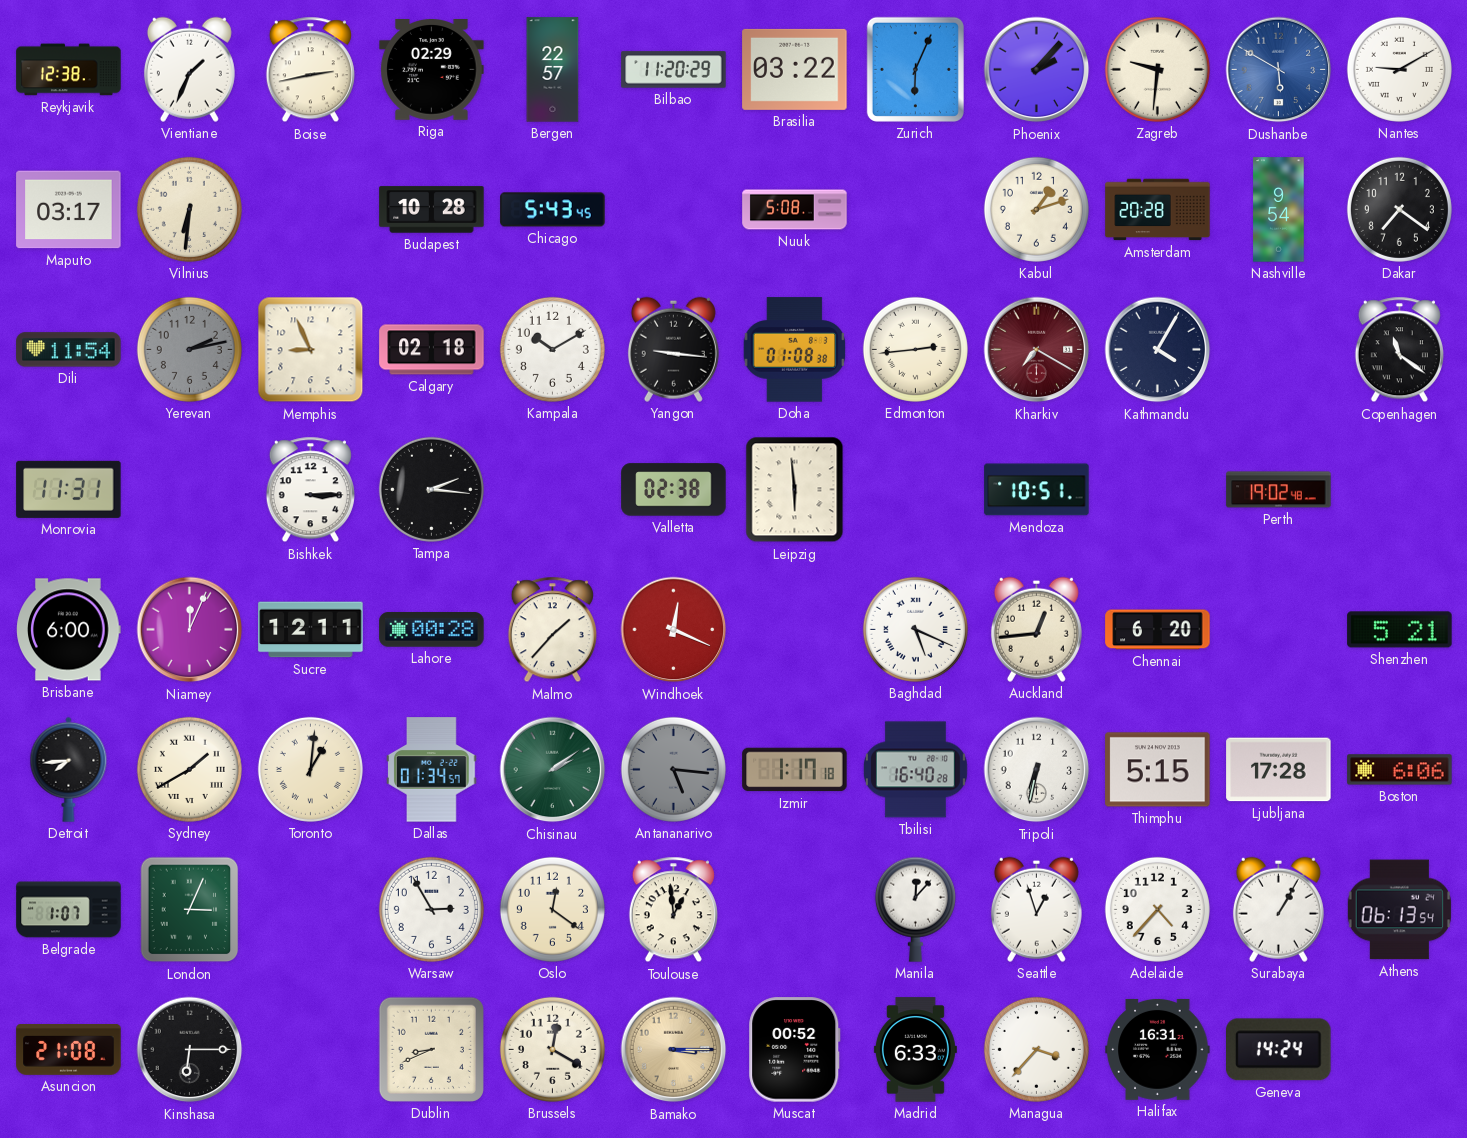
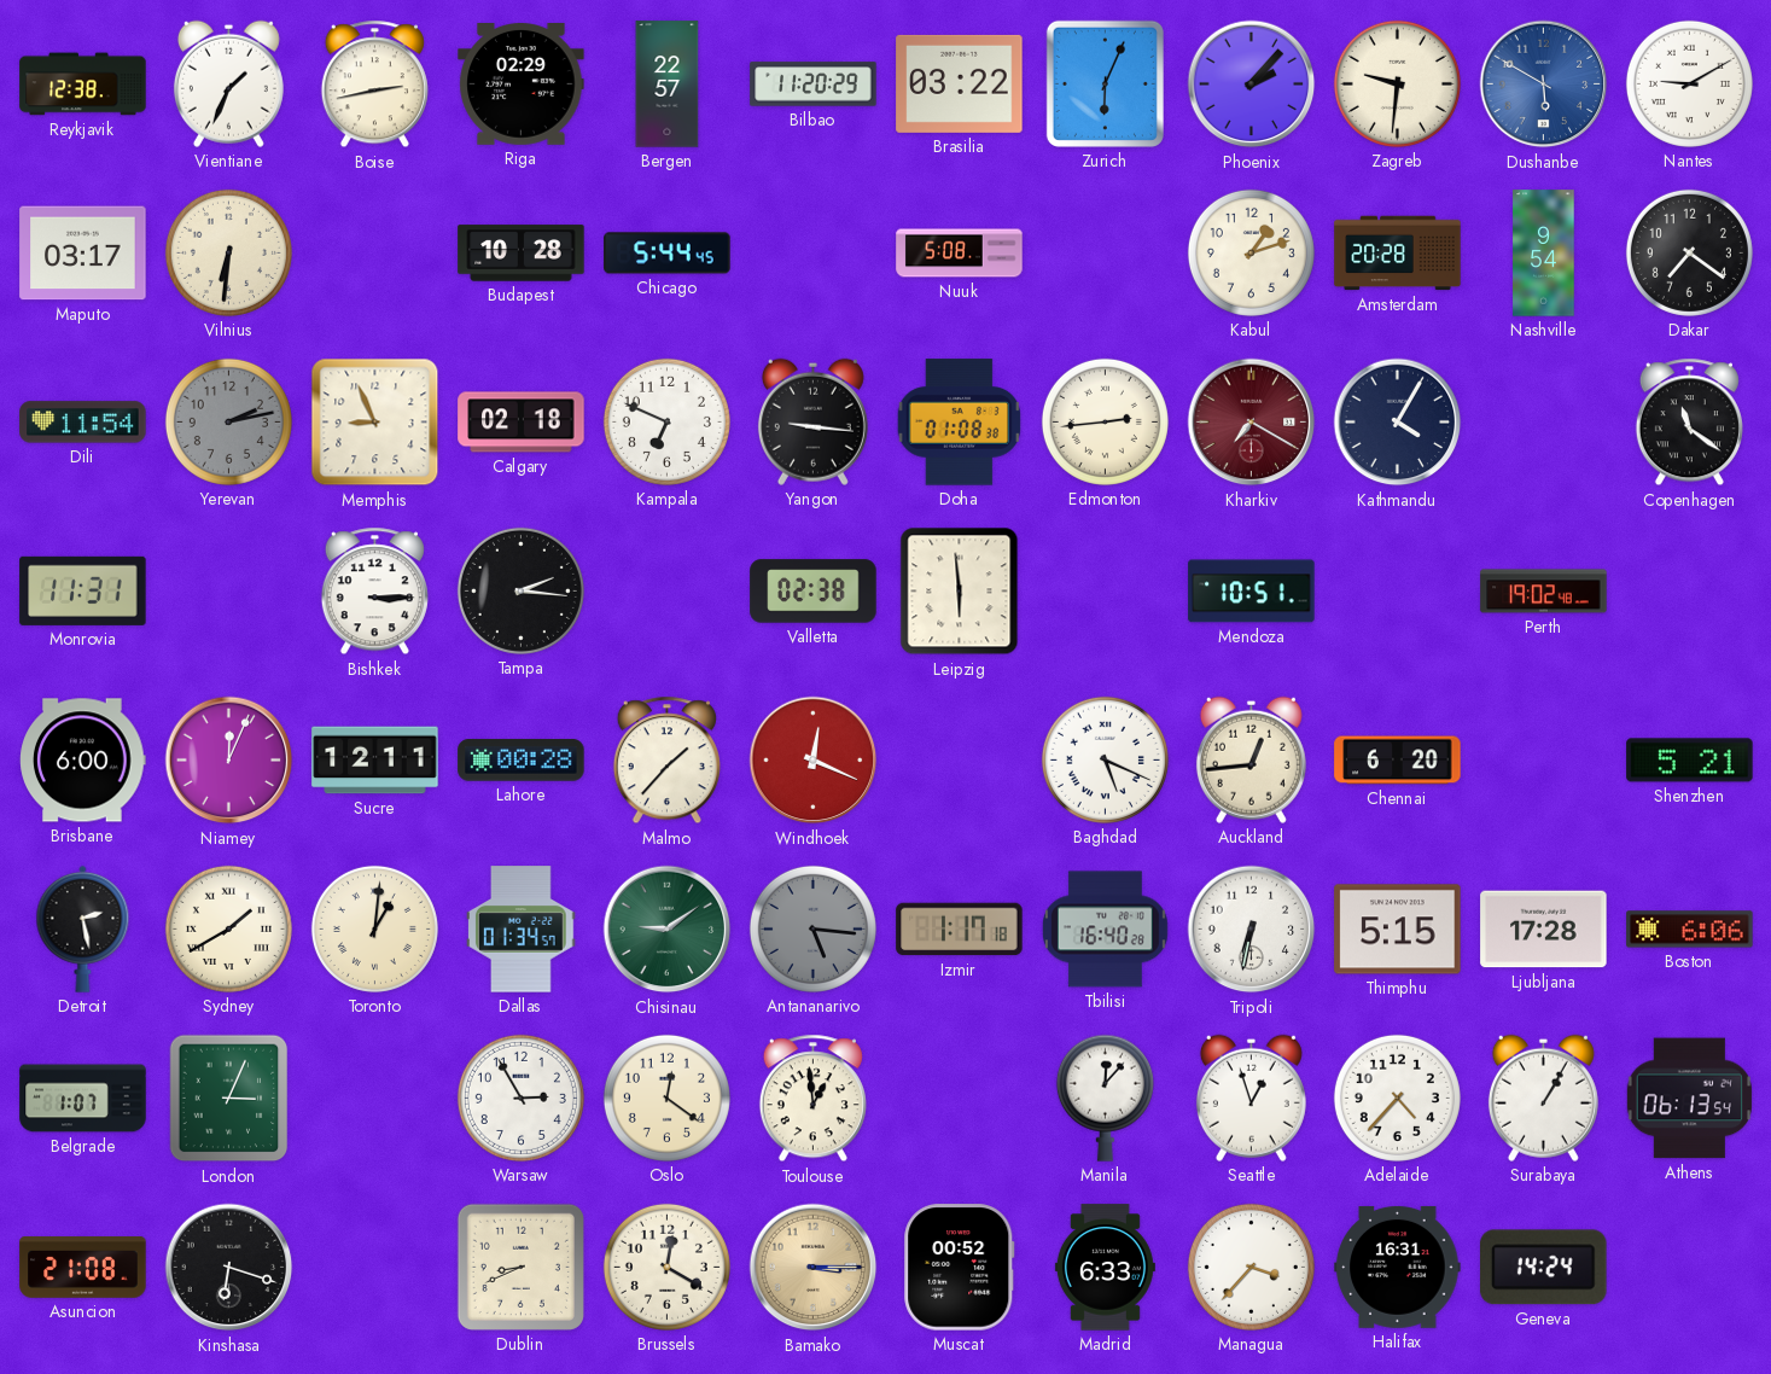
Chicago: 5:43 -> 5:44 (668, 254)
Kampala: 10:10 -> 6:49 (666, 421)
Detroit: 7:44 -> 2:28 (83, 928)
Chisinau: 2:09 -> 9:09 (668, 930)
Kinshasa: 6:15 -> 6:18 (229, 1268)
